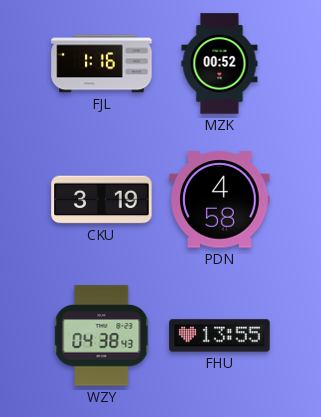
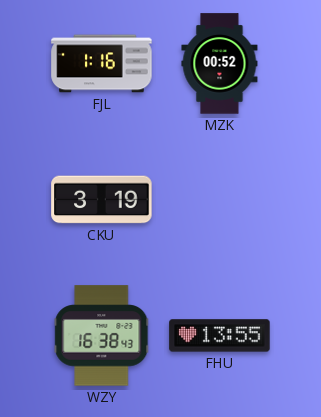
PDN: 4:58 -> none (220, 200)
WZY: 04:38 -> 16:38 (102, 336)
